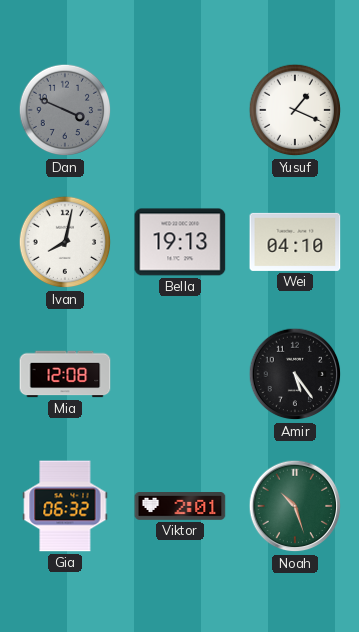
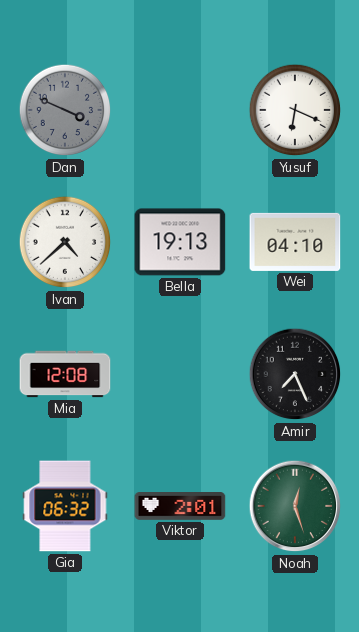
Yusuf: 1:19 -> 6:19 (295, 110)
Ivan: 8:02 -> 4:38 (65, 242)
Amir: 5:24 -> 7:26 (295, 374)
Noah: 10:27 -> 12:27 (295, 506)
